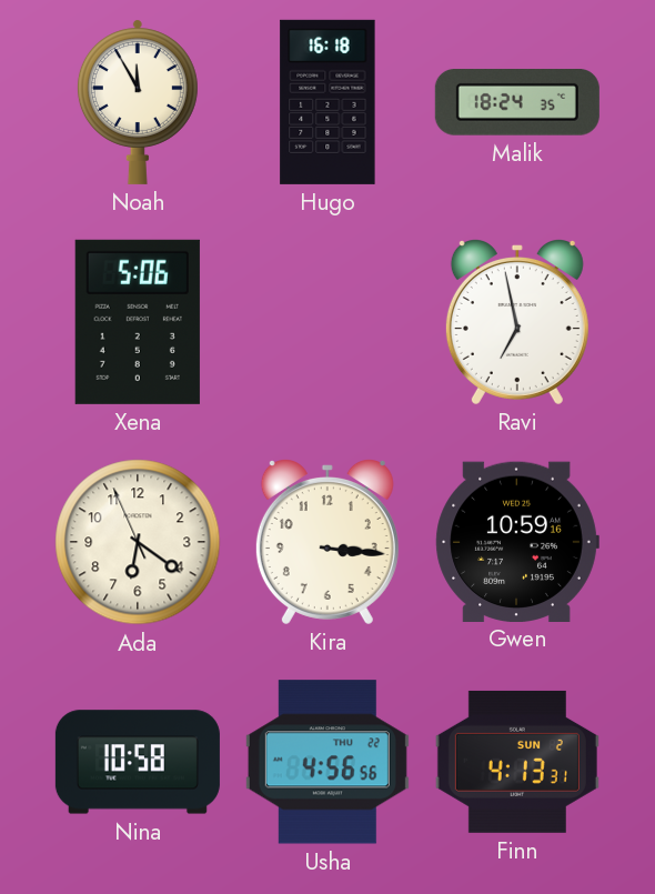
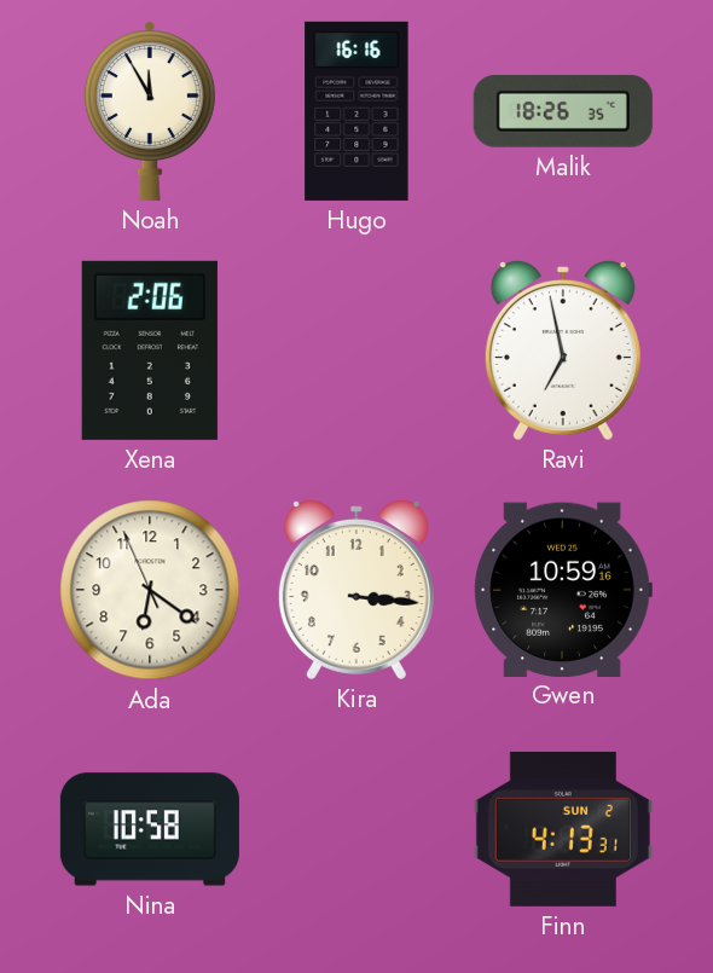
Hugo: 16:18 -> 16:16 (356, 111)
Malik: 18:24 -> 18:26 (563, 112)
Xena: 5:06 -> 2:06 (150, 351)
Usha: 4:56 -> none (327, 762)
